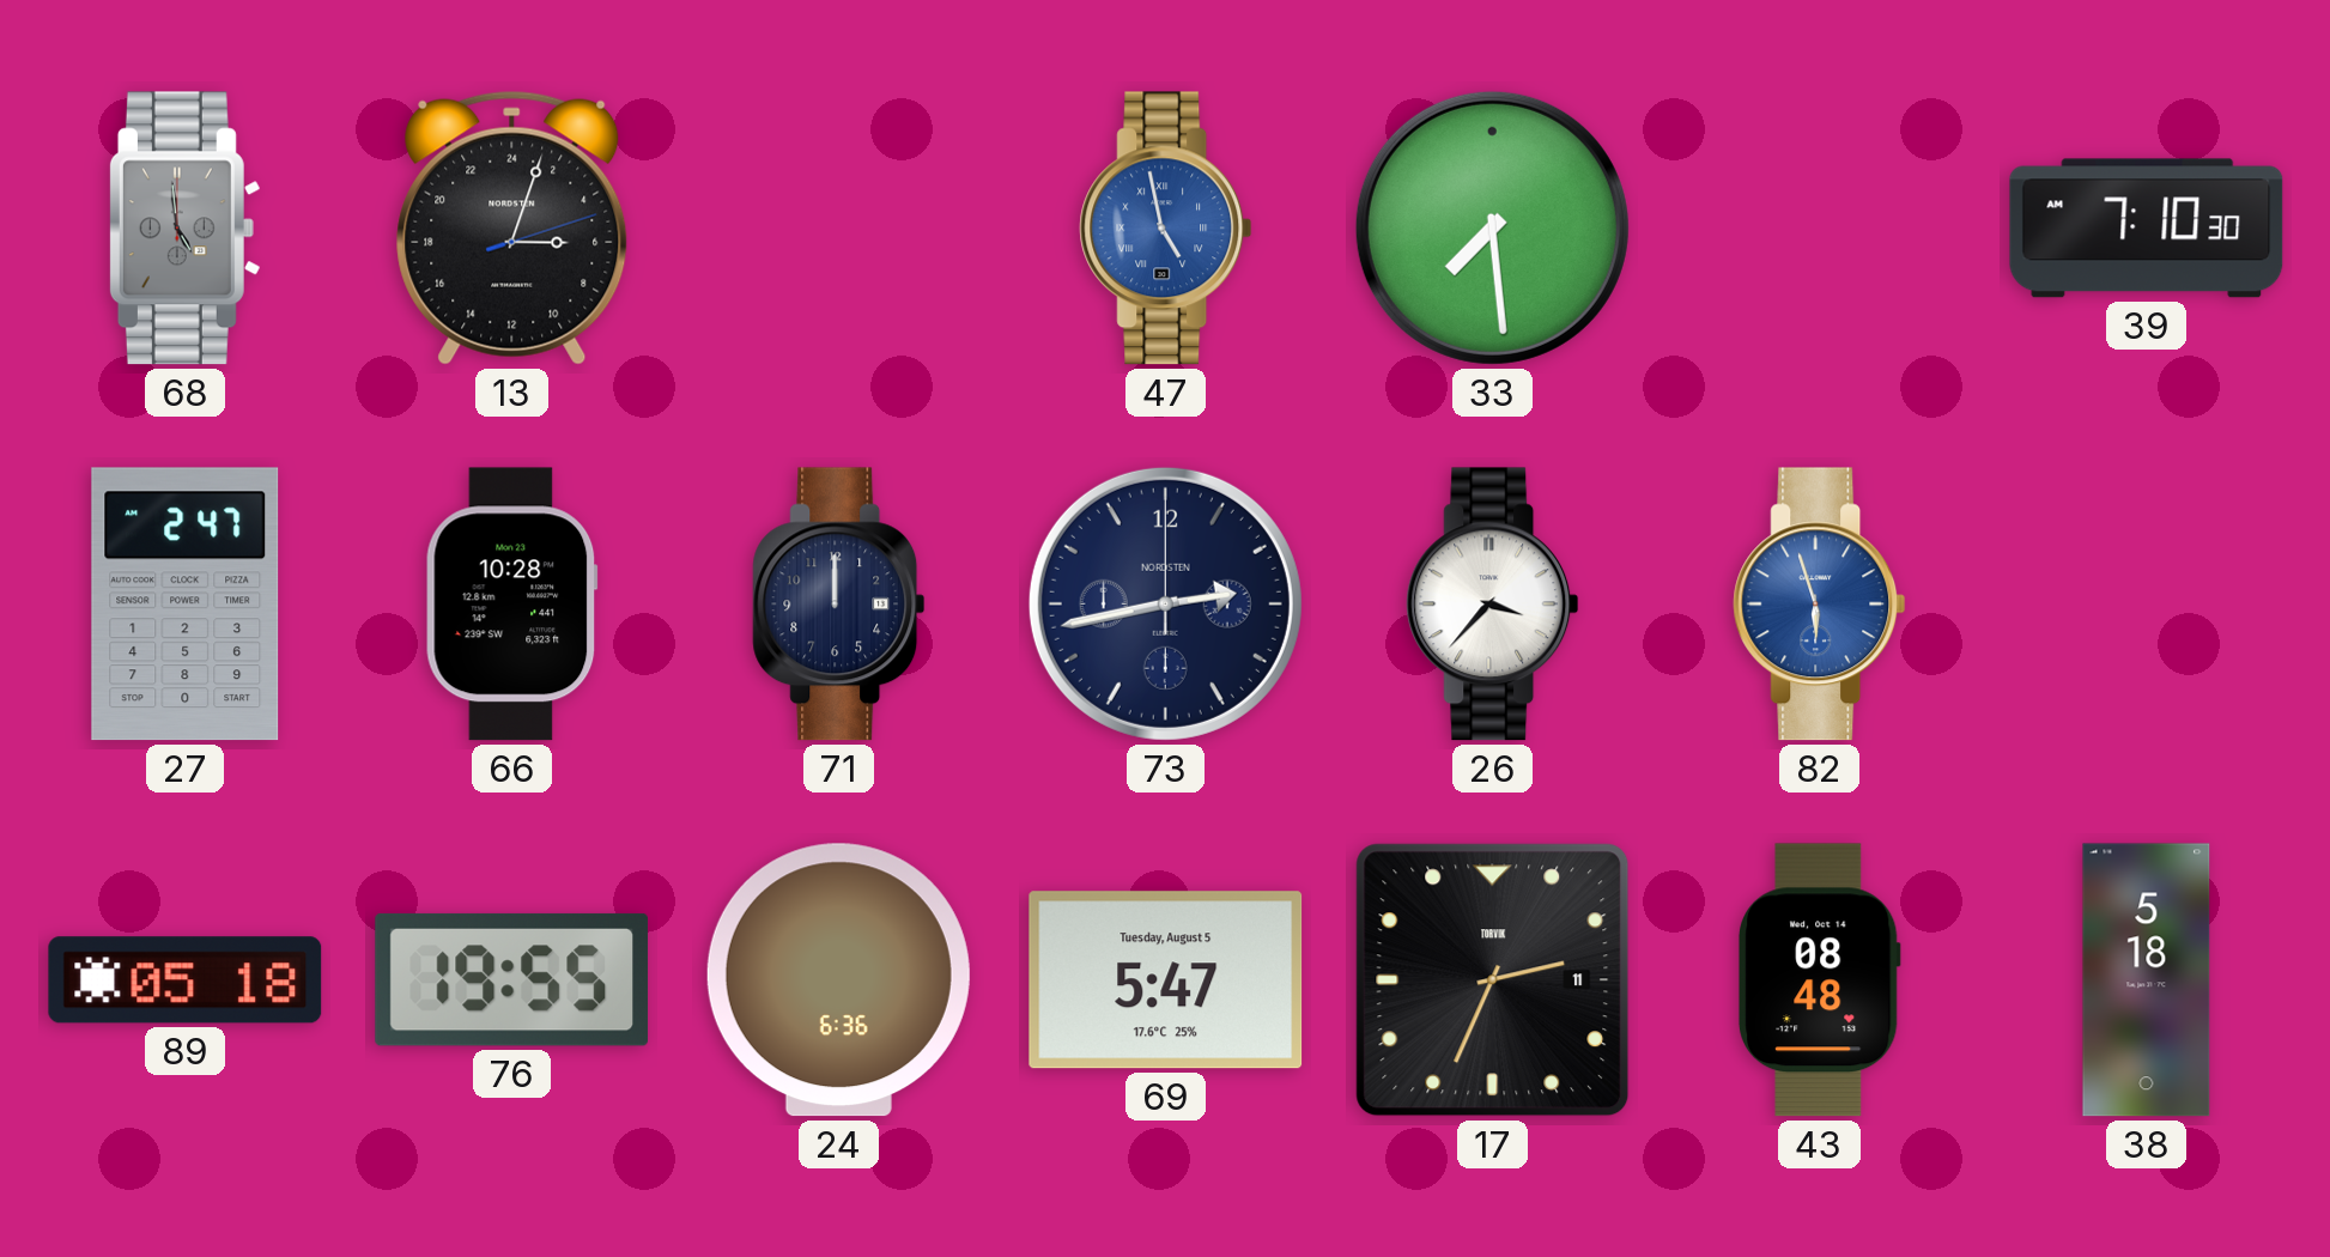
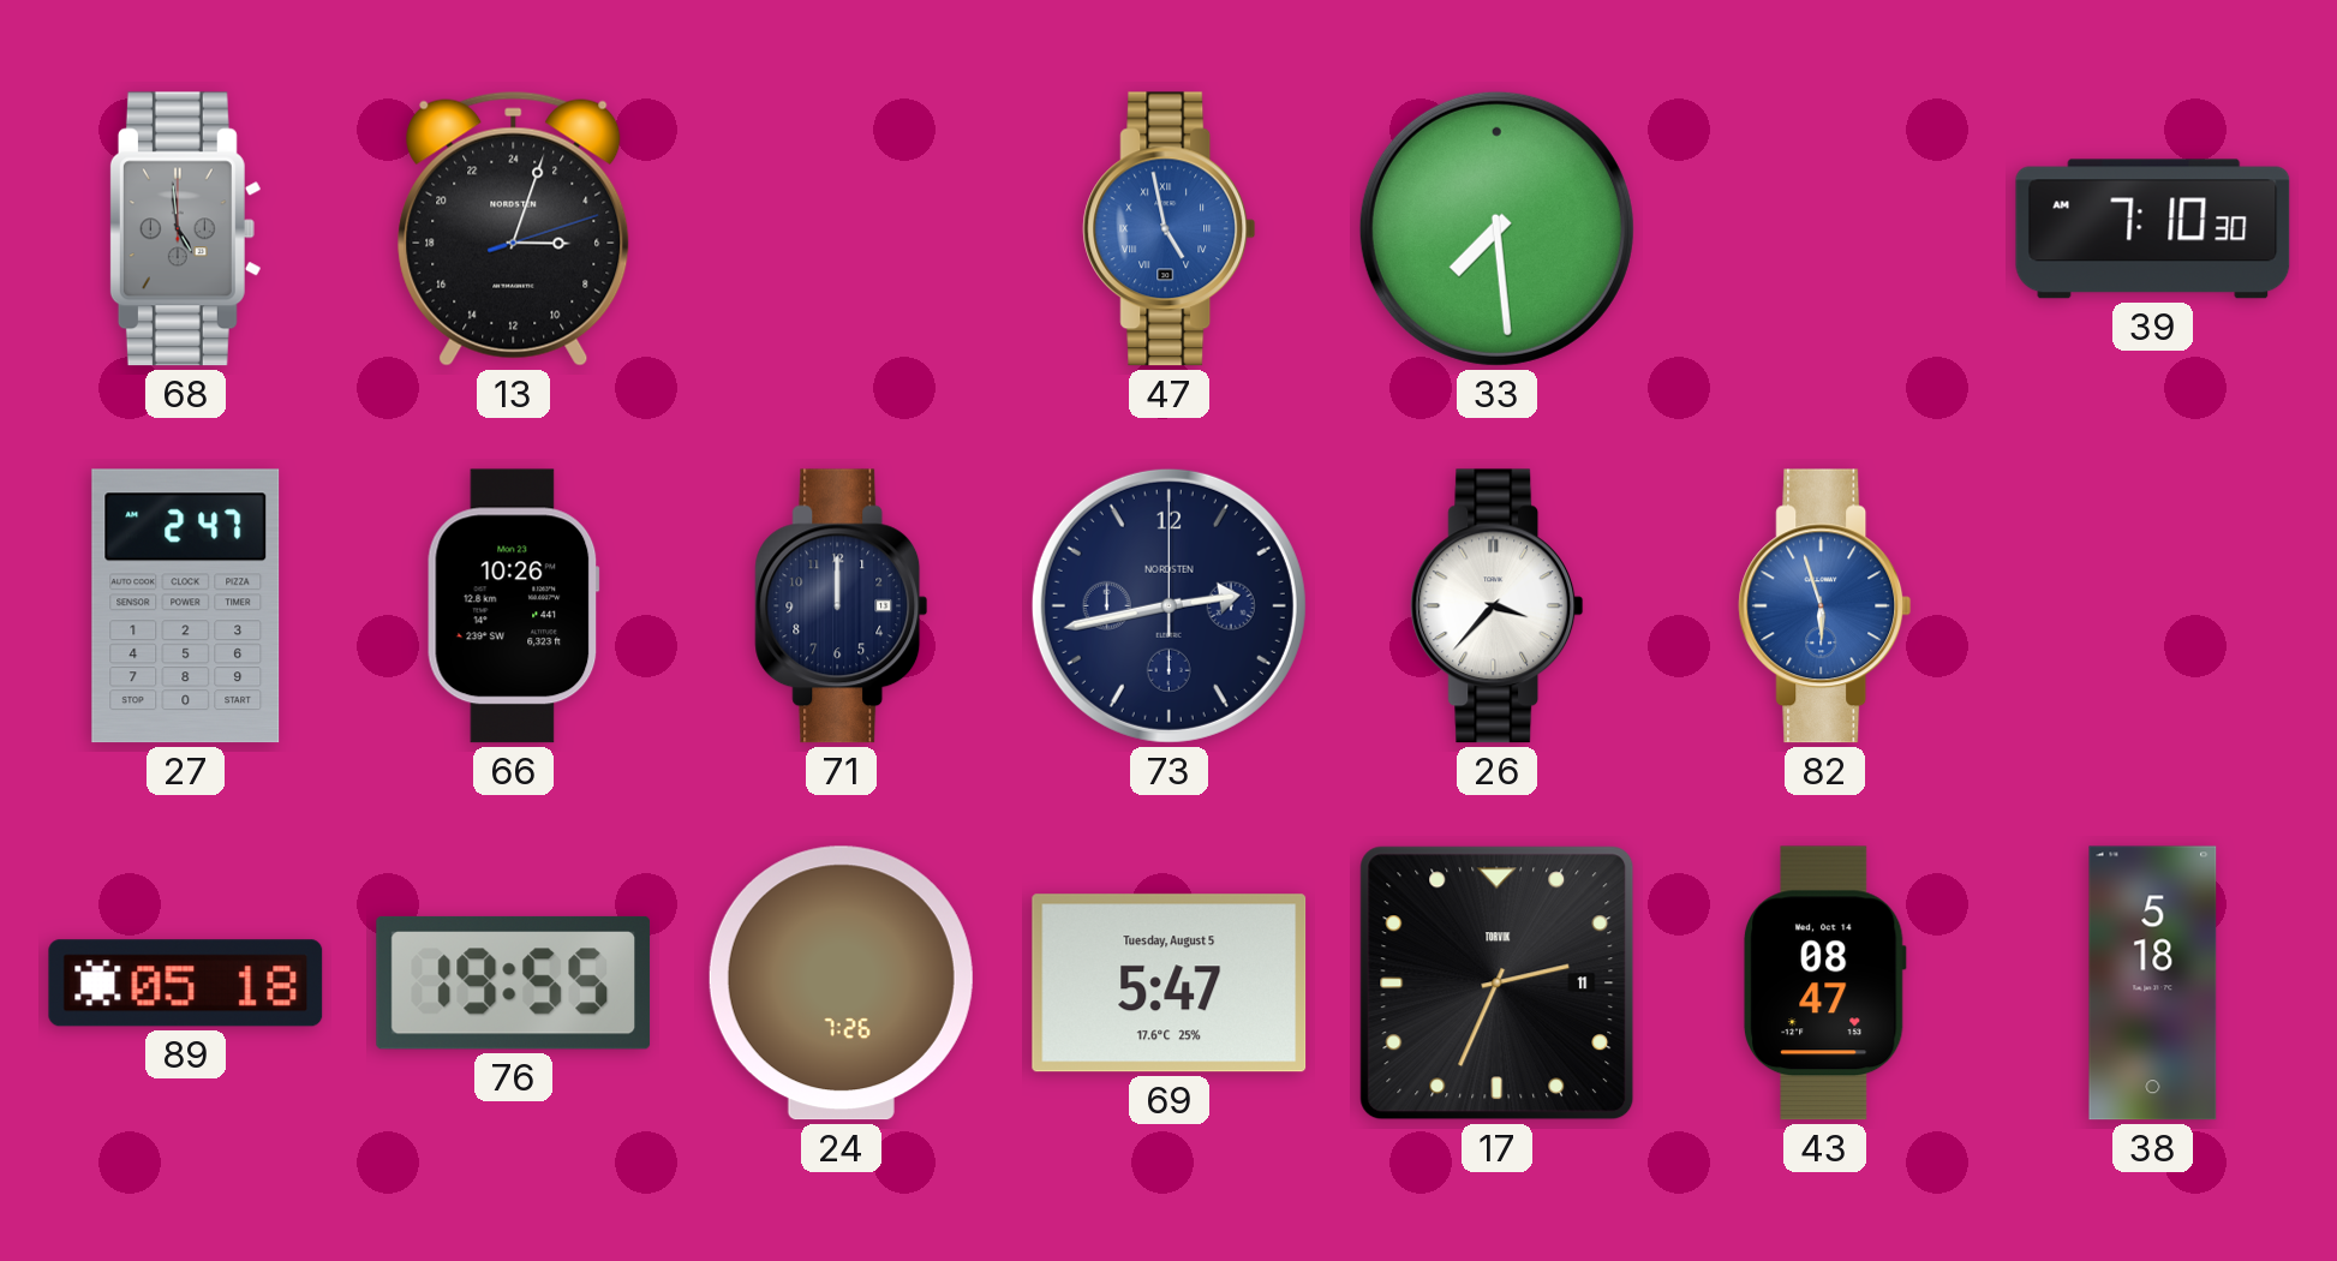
66: 10:28 -> 10:26 (513, 606)
24: 6:36 -> 7:26 (841, 984)
43: 08:48 -> 08:47 (1824, 984)
